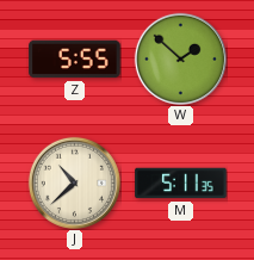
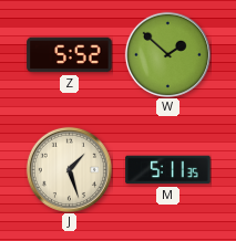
Z: 5:55 -> 5:52 (70, 55)
J: 10:38 -> 1:27 (69, 169)
